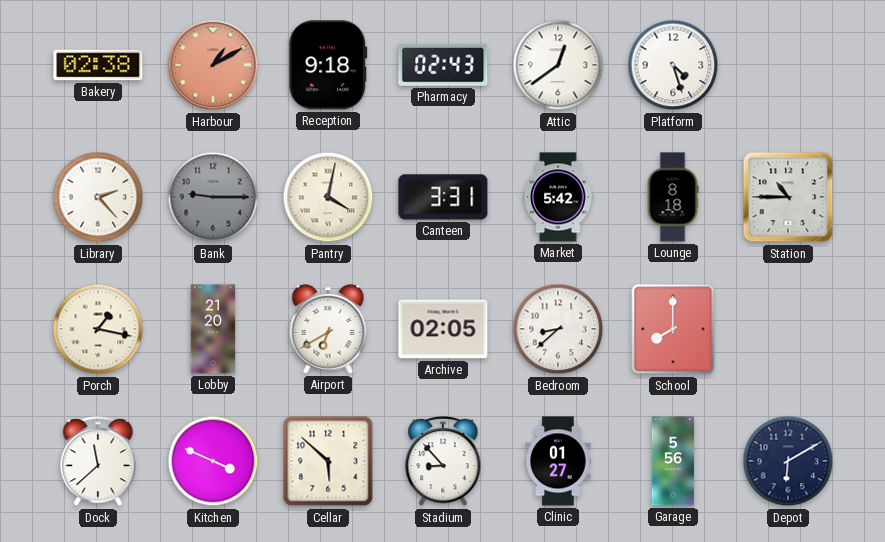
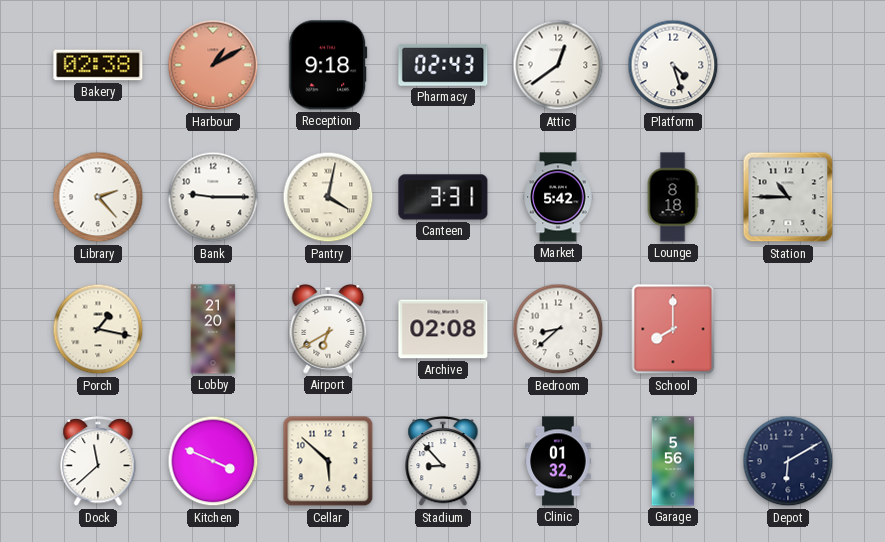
Bank dial: grey -> white (213, 197)
Archive: 02:05 -> 02:08 (443, 329)
Clinic: 01:27 -> 01:32 (558, 461)
